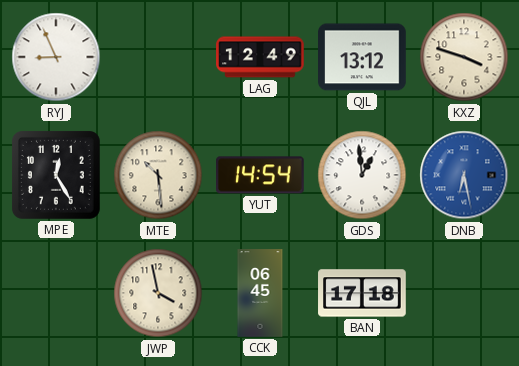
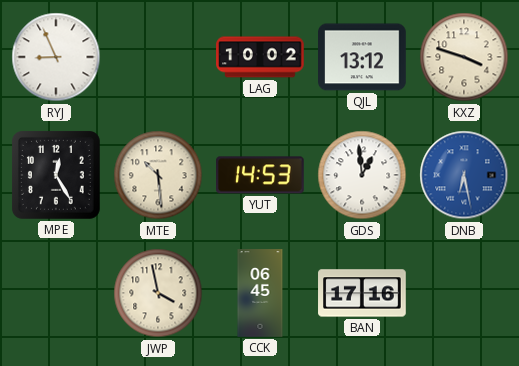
LAG: 12:49 -> 10:02 (260, 57)
YUT: 14:54 -> 14:53 (261, 175)
BAN: 17:18 -> 17:16 (362, 293)
